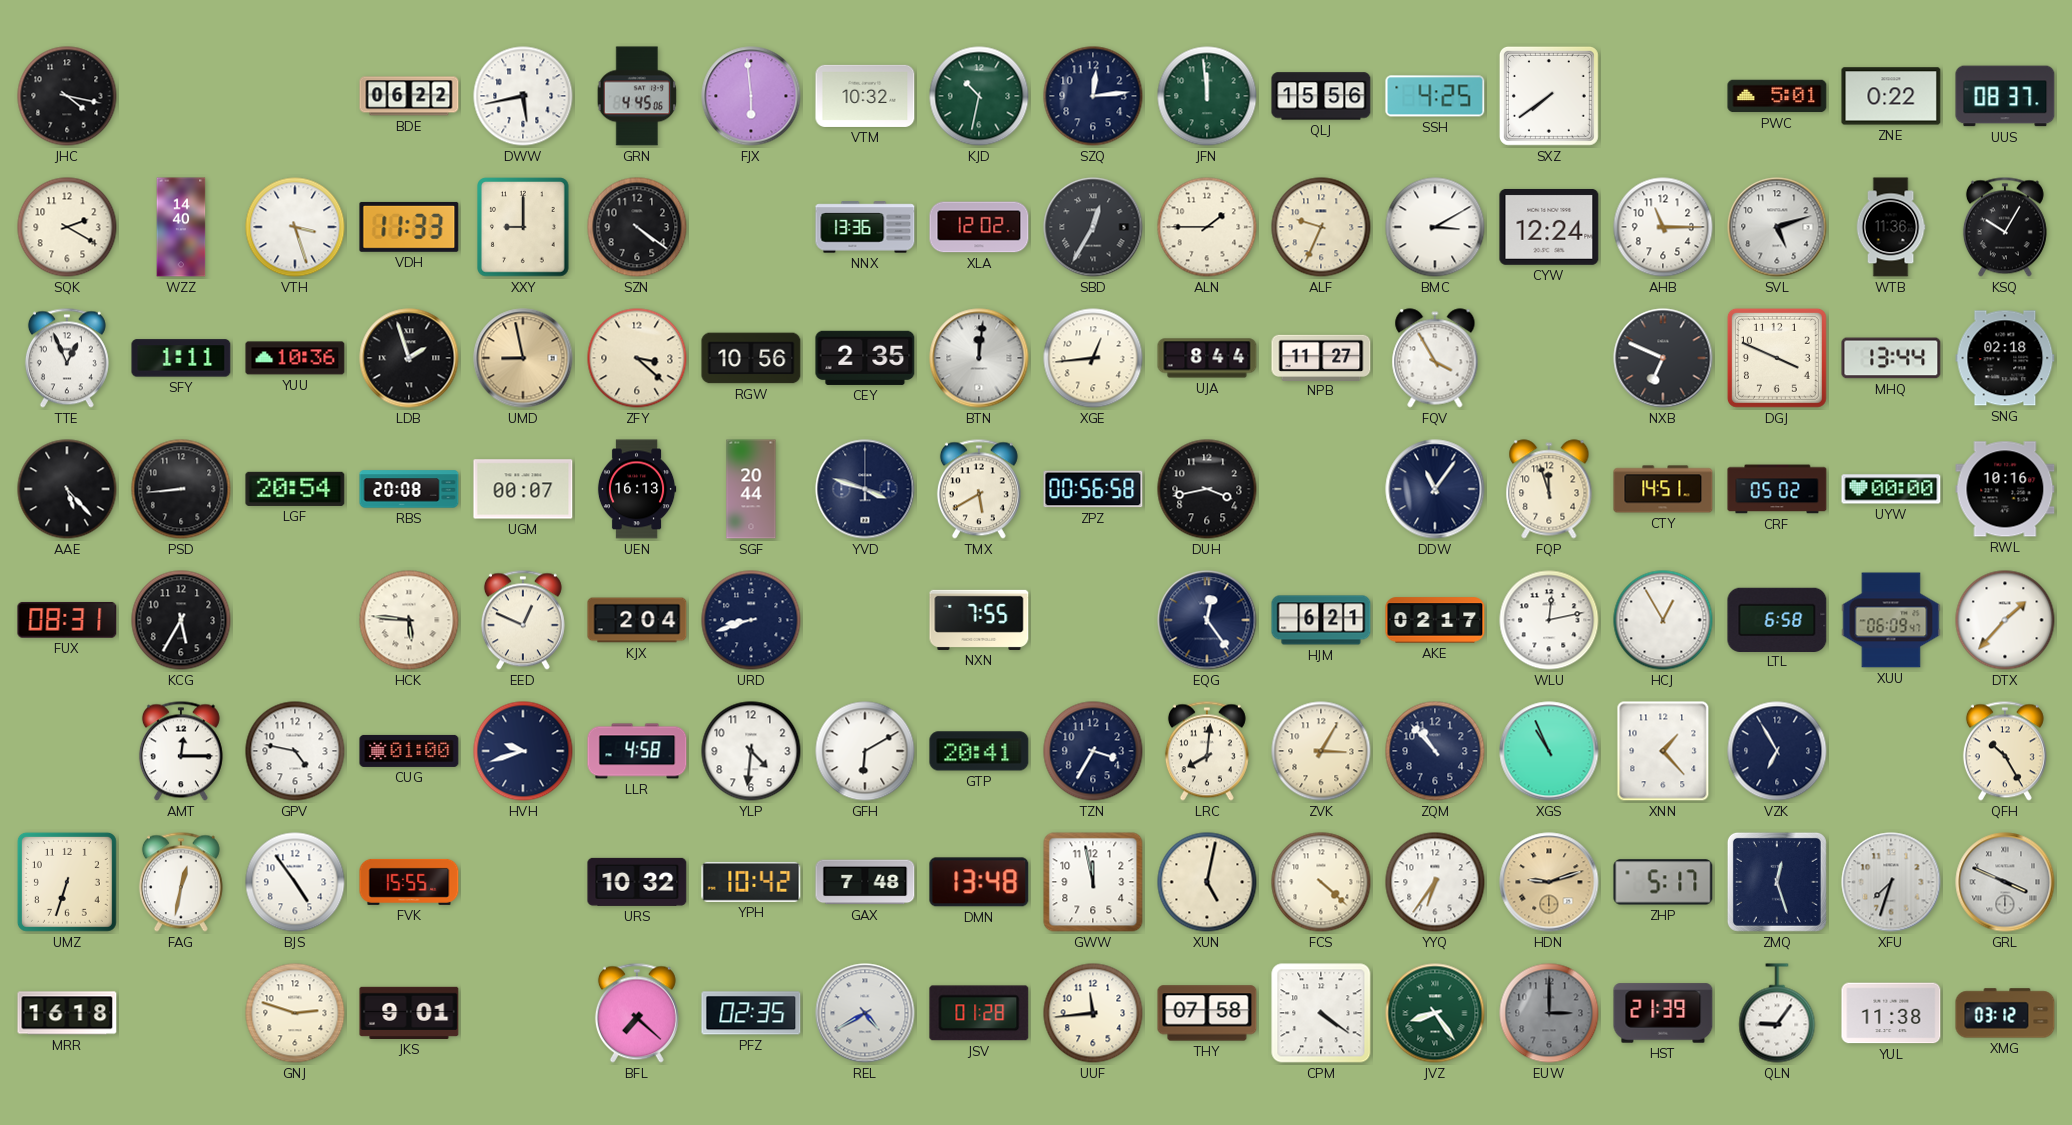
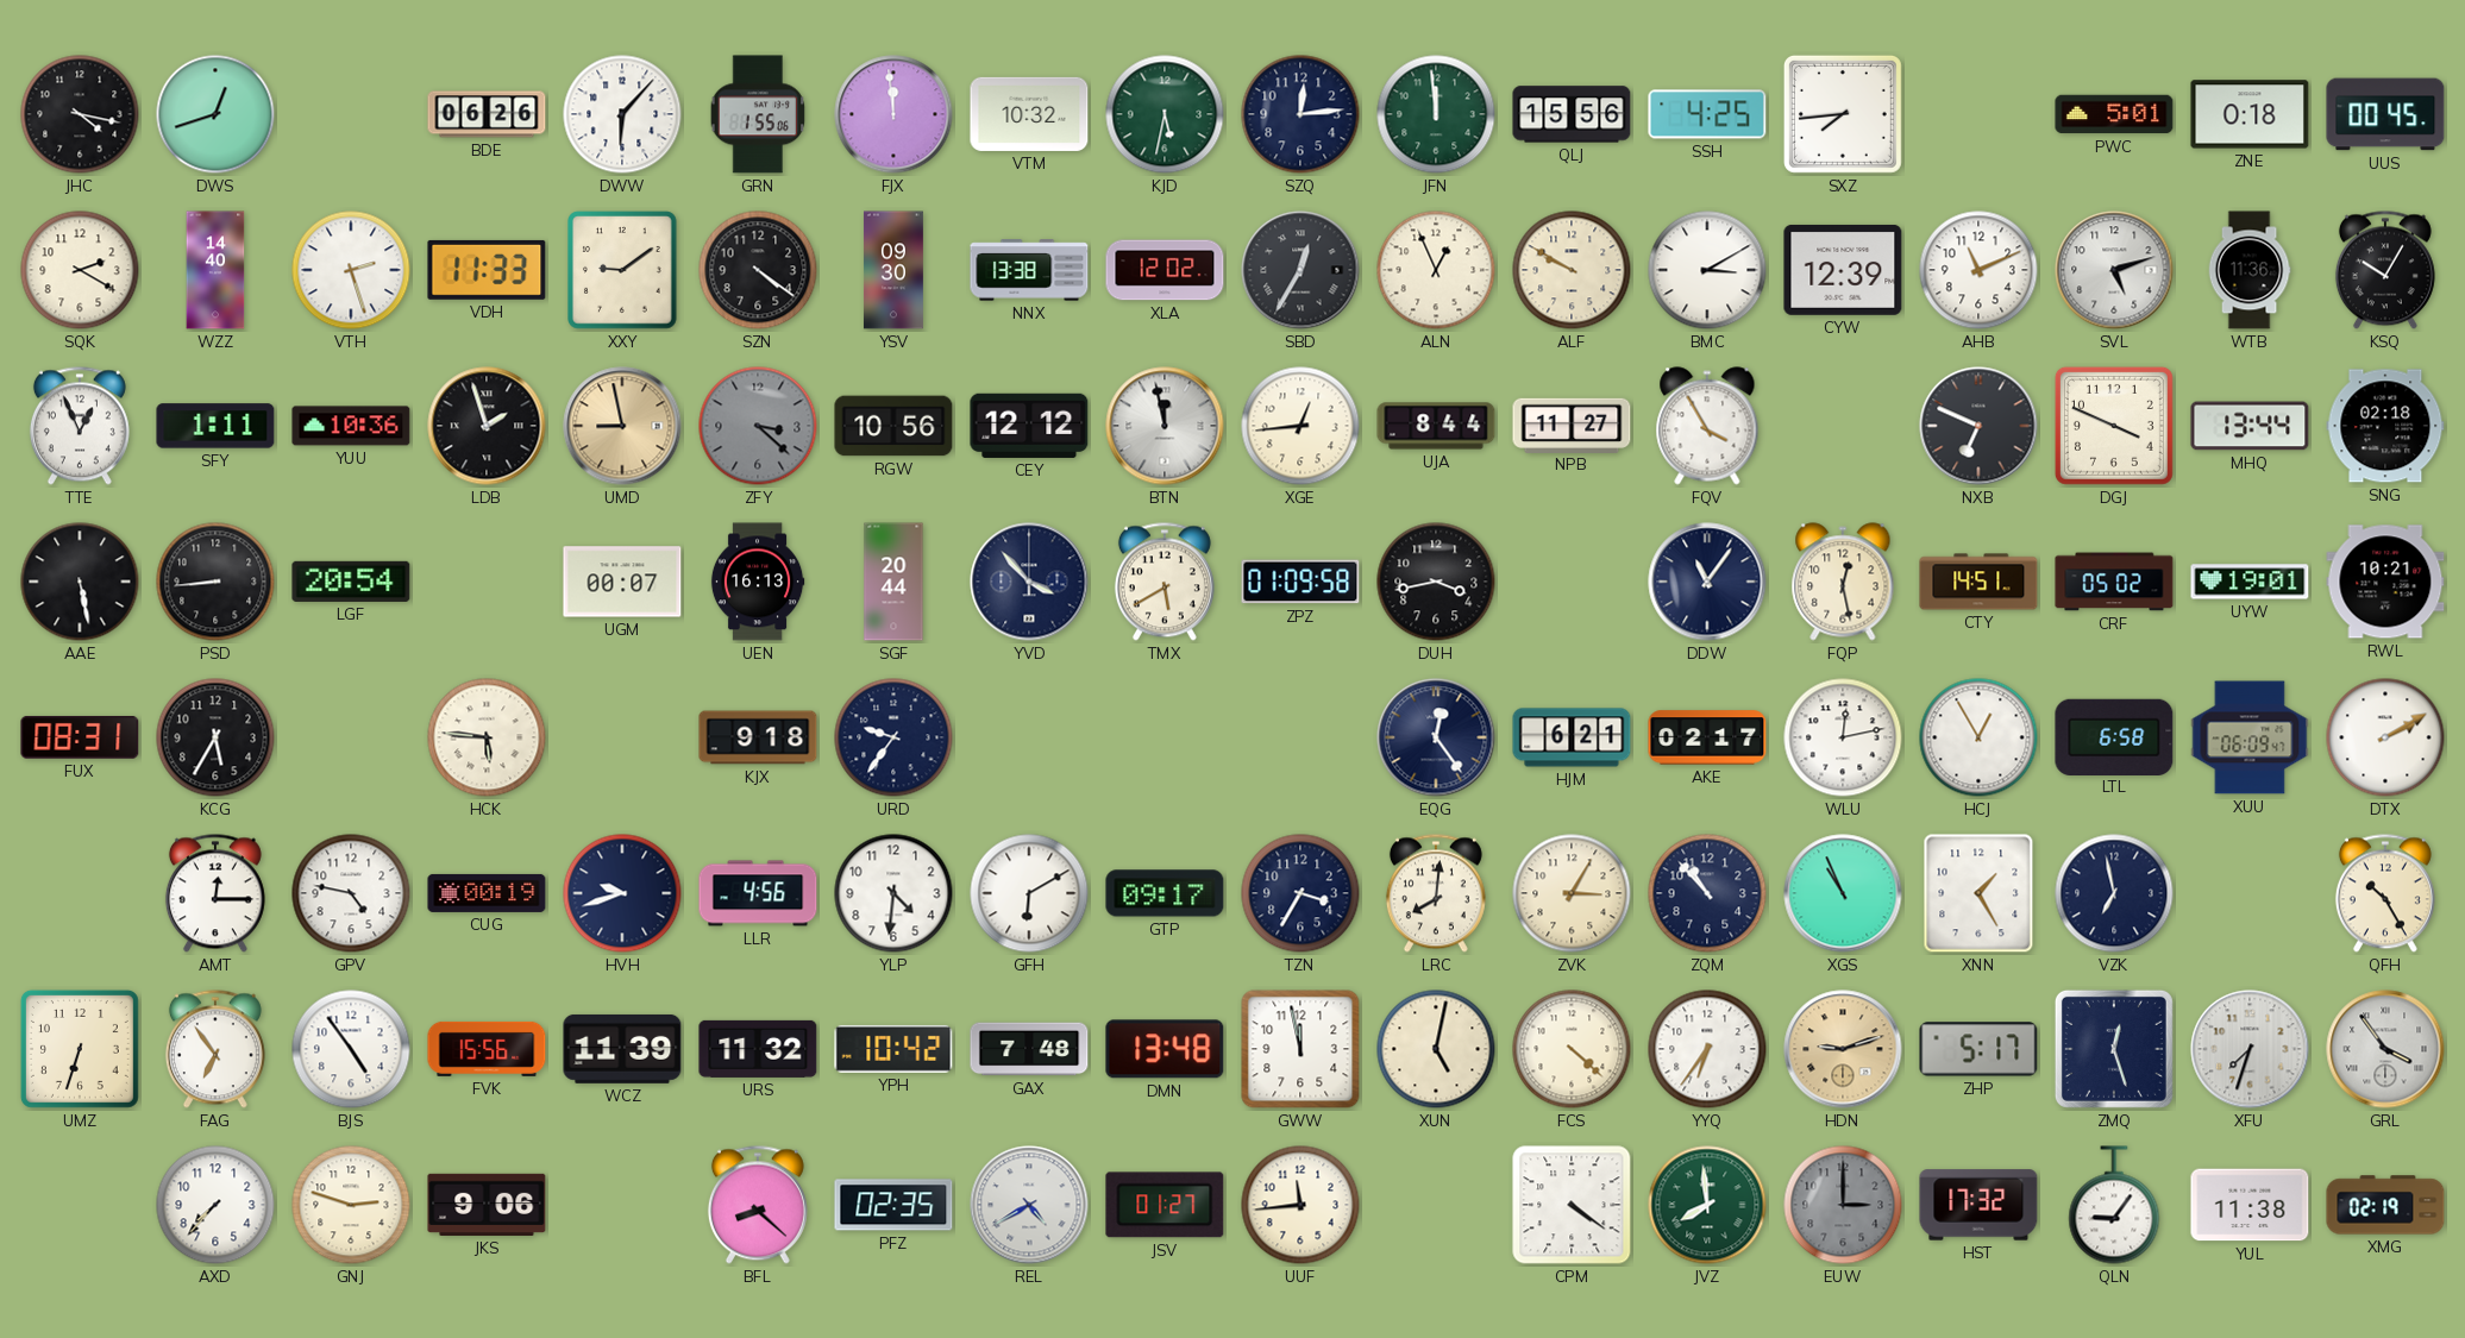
DWS: none -> 12:42 (215, 114)
BDE: 06:22 -> 06:26 (487, 114)
DWW: 5:43 -> 6:07 (622, 114)
GRN: 4:45 -> 1:55 (758, 114)
FJX: 5:59 -> 11:59 (893, 114)
KJD: 10:32 -> 5:32 (1165, 114)
SXZ: 7:39 -> 7:44 (1843, 114)
ZNE: 0:22 -> 0:18 (2250, 114)
UUS: 08:37 -> 00:45 (2385, 114)
VTH: 3:27 -> 2:27 (351, 270)
XXY: 9:00 -> 9:09 (623, 270)
YSV: none -> 09:30 (893, 270)
NNX: 13:36 -> 13:38 (1029, 270)
ALN: 1:45 -> 12:56 (1436, 270)
ALF: 9:34 -> 9:50 (1572, 270)
CYW: 12:24 -> 12:39 (1843, 270)
AHB: 11:15 -> 11:11 (1978, 270)
ZFY dial: cream -> grey (758, 426)
CEY: 2:35 -> 12:12 (1029, 426)
BTN: 12:01 -> 11:58 (1165, 426)
AAE: 5:23 -> 5:28 (80, 582)
RBS: 20:08 -> none (409, 489)
YVD: 3:48 -> 3:53 (1029, 582)
ZPZ: 00:56 -> 01:09 (1300, 582)
FQP: 11:57 -> 12:28 (1843, 582)
UYW: 00:00 -> 19:01 (2250, 582)
RWL: 10:16 -> 10:21 (2385, 582)
EED: 12:49 -> none (523, 620)
KJX: 2:04 -> 9:18 (758, 737)
URD: 8:42 -> 9:36 (893, 737)
NXN: 7:55 -> none (979, 620)
DTX: 1:37 -> 2:10 (2385, 737)
CUG: 01:00 -> 00:19 (487, 893)
LLR: 4:58 -> 4:56 (758, 893)
GTP: 20:41 -> 09:17 (1165, 893)
XNN: 1:23 -> 1:25 (1978, 893)
VZK: 6:55 -> 6:58 (2114, 893)
FAG: 12:32 -> 6:54 (215, 1049)
FVK: 15:55 -> 15:56 (487, 1049)
WCZ: none -> 11:39 (622, 1049)
URS: 10:32 -> 11:32 (758, 1049)
GRL: 3:49 -> 3:54 (2385, 1049)
MRR: 16:18 -> none (67, 1013)
AXD: none -> 7:37 (215, 1205)
JKS: 9:01 -> 9:06 (487, 1205)
BFL: 7:22 -> 8:22 (758, 1205)
JSV: 01:28 -> 01:27 (1165, 1205)
THY: 07:58 -> none (1207, 1013)
JVZ: 8:24 -> 7:59 (1707, 1205)
HST: 21:39 -> 17:32 (1978, 1205)
XMG: 03:12 -> 02:19 (2385, 1205)
